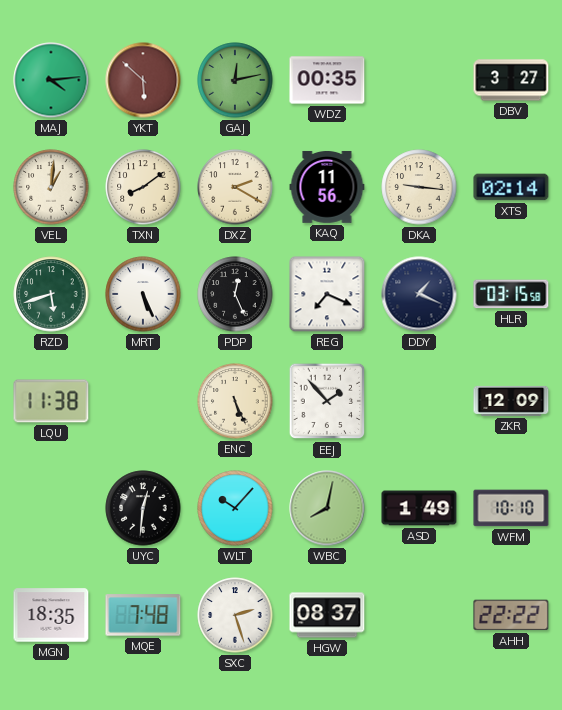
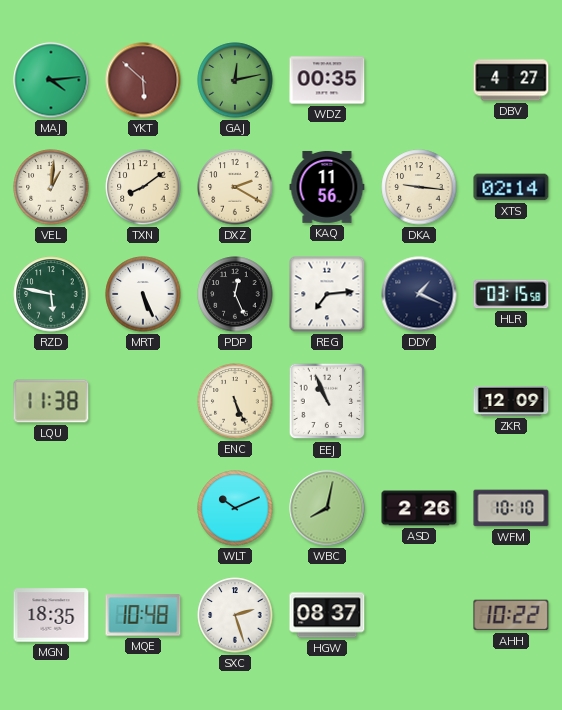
DBV: 3:27 -> 4:27 (511, 80)
RZD: 5:42 -> 5:47 (51, 294)
REG: 7:19 -> 7:14 (327, 294)
EEJ: 1:53 -> 10:56 (327, 401)
UYC: 12:31 -> none (143, 508)
WLT: 10:07 -> 10:11 (235, 508)
ASD: 1:49 -> 2:26 (419, 508)
MQE: 7:48 -> 10:48 (143, 615)
AHH: 22:22 -> 10:22 (511, 615)
